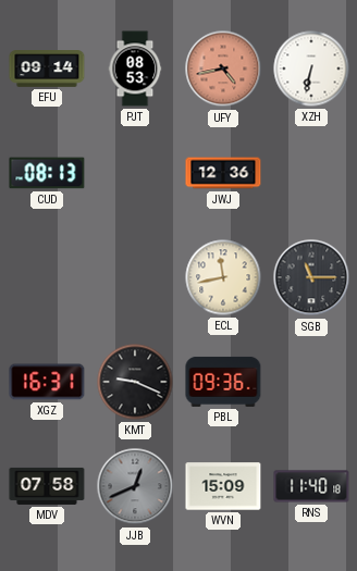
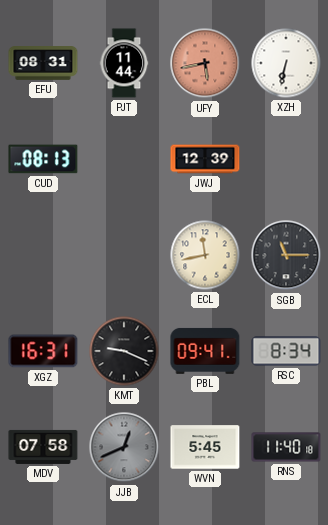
EFU: 09:14 -> 08:31 (43, 63)
PJT: 08:53 -> 11:44 (124, 63)
UFY: 4:43 -> 5:43 (205, 63)
JWJ: 12:36 -> 12:39 (205, 159)
PBL: 09:36 -> 09:41 (205, 351)
RSC: none -> 8:34 (286, 351)
WVN: 15:09 -> 5:45 (205, 447)
